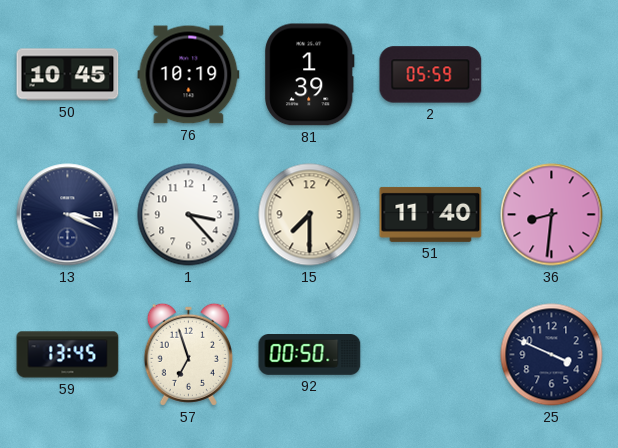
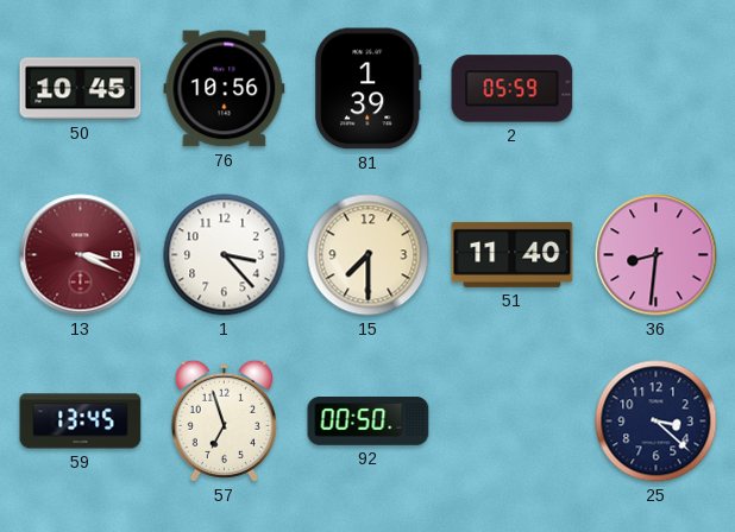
76: 10:19 -> 10:56 (225, 89)
13 dial: navy -> burgundy (81, 255)
25: 3:49 -> 3:22 (657, 422)
